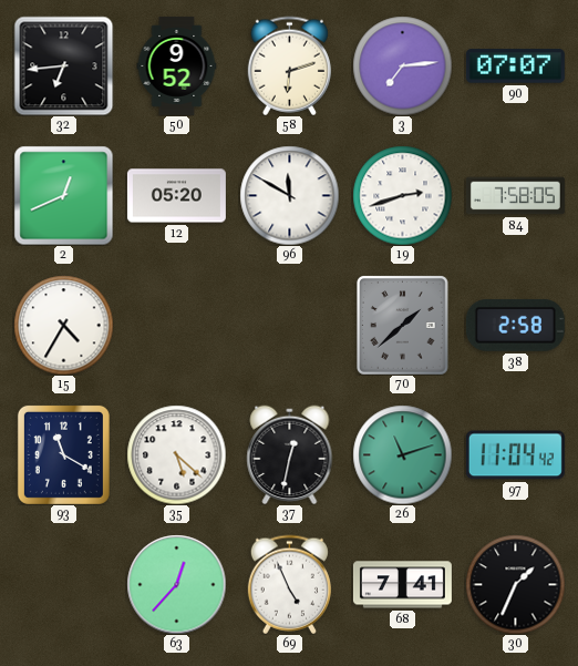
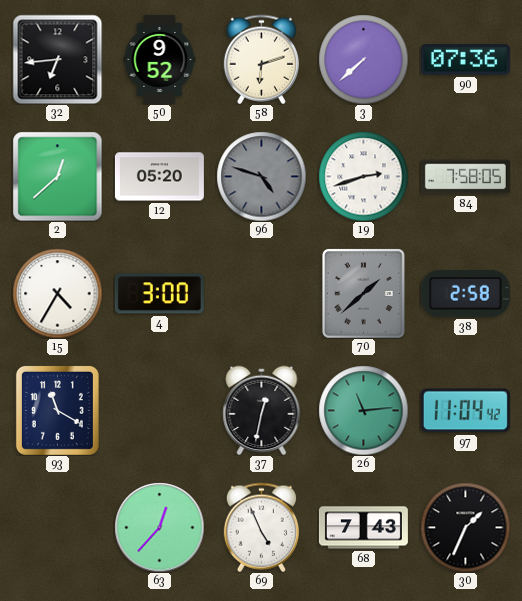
3: 7:14 -> 7:38 (363, 59)
90: 07:07 -> 07:36 (465, 60)
2: 12:41 -> 12:38 (57, 176)
96: 11:50 -> 4:48 (261, 176)
96 dial: white -> grey (261, 176)
4: none -> 3:00 (159, 294)
35: 5:22 -> none (176, 454)
26: 11:12 -> 11:14 (363, 410)
68: 7:41 -> 7:43 (363, 528)
